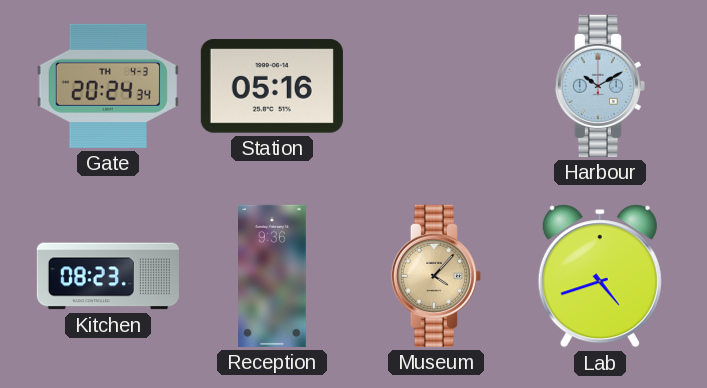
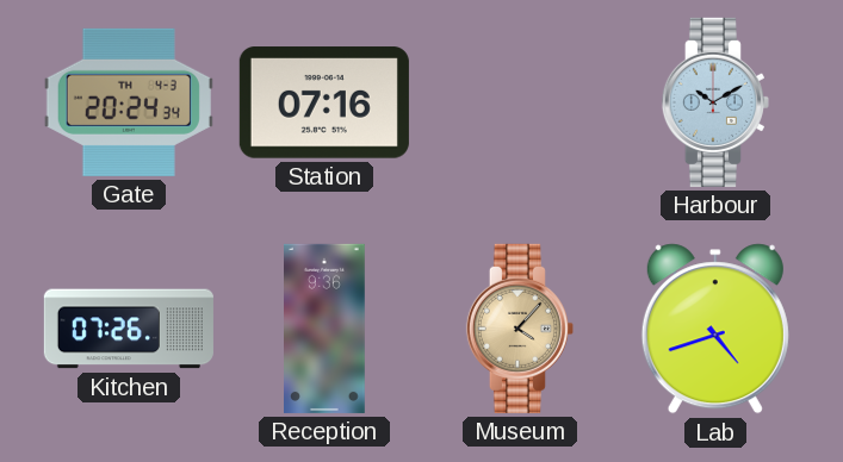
Station: 05:16 -> 07:16 (324, 102)
Kitchen: 08:23 -> 07:26 (129, 329)
